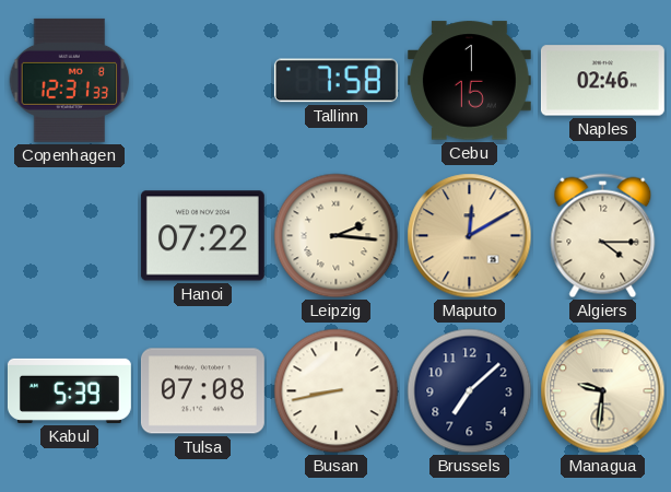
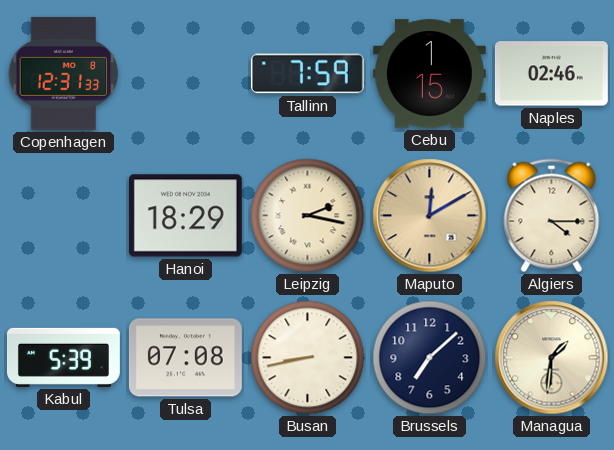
Tallinn: 7:58 -> 7:59 (307, 74)
Hanoi: 07:22 -> 18:29 (185, 216)
Leipzig: 2:16 -> 2:17 (308, 216)
Managua: 9:31 -> 1:31 (552, 358)
